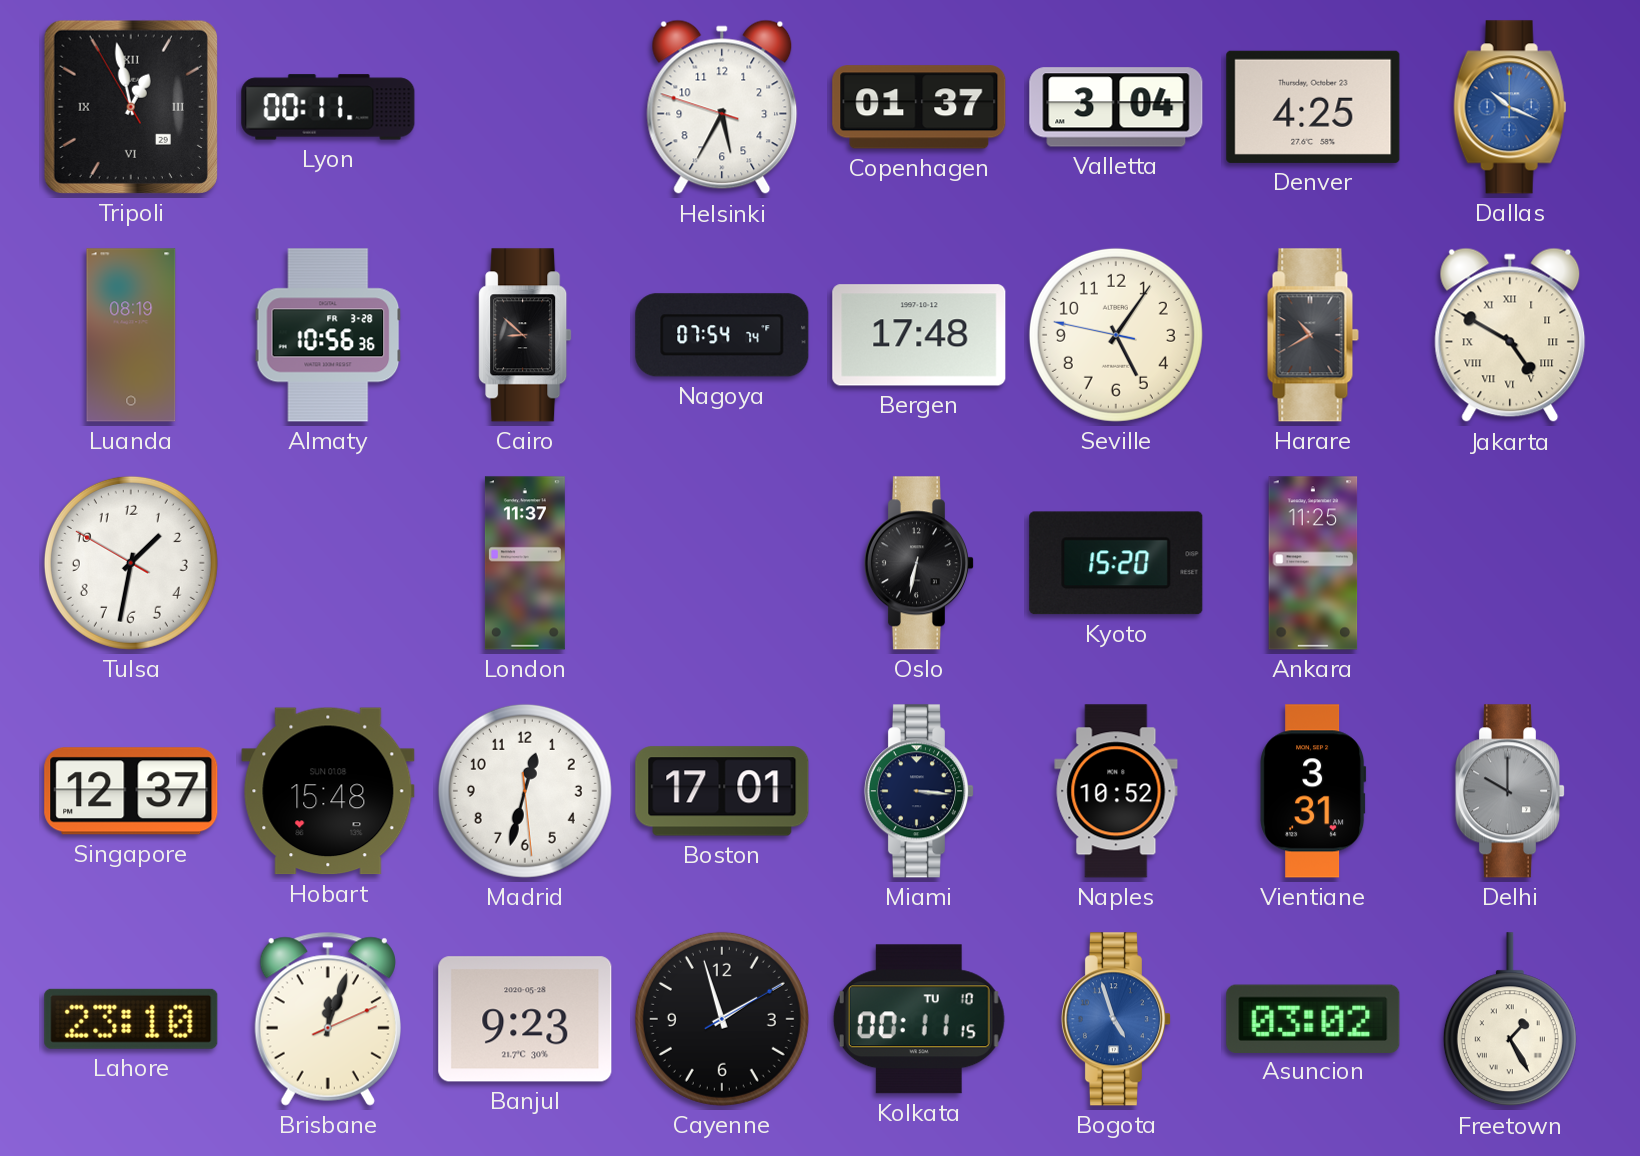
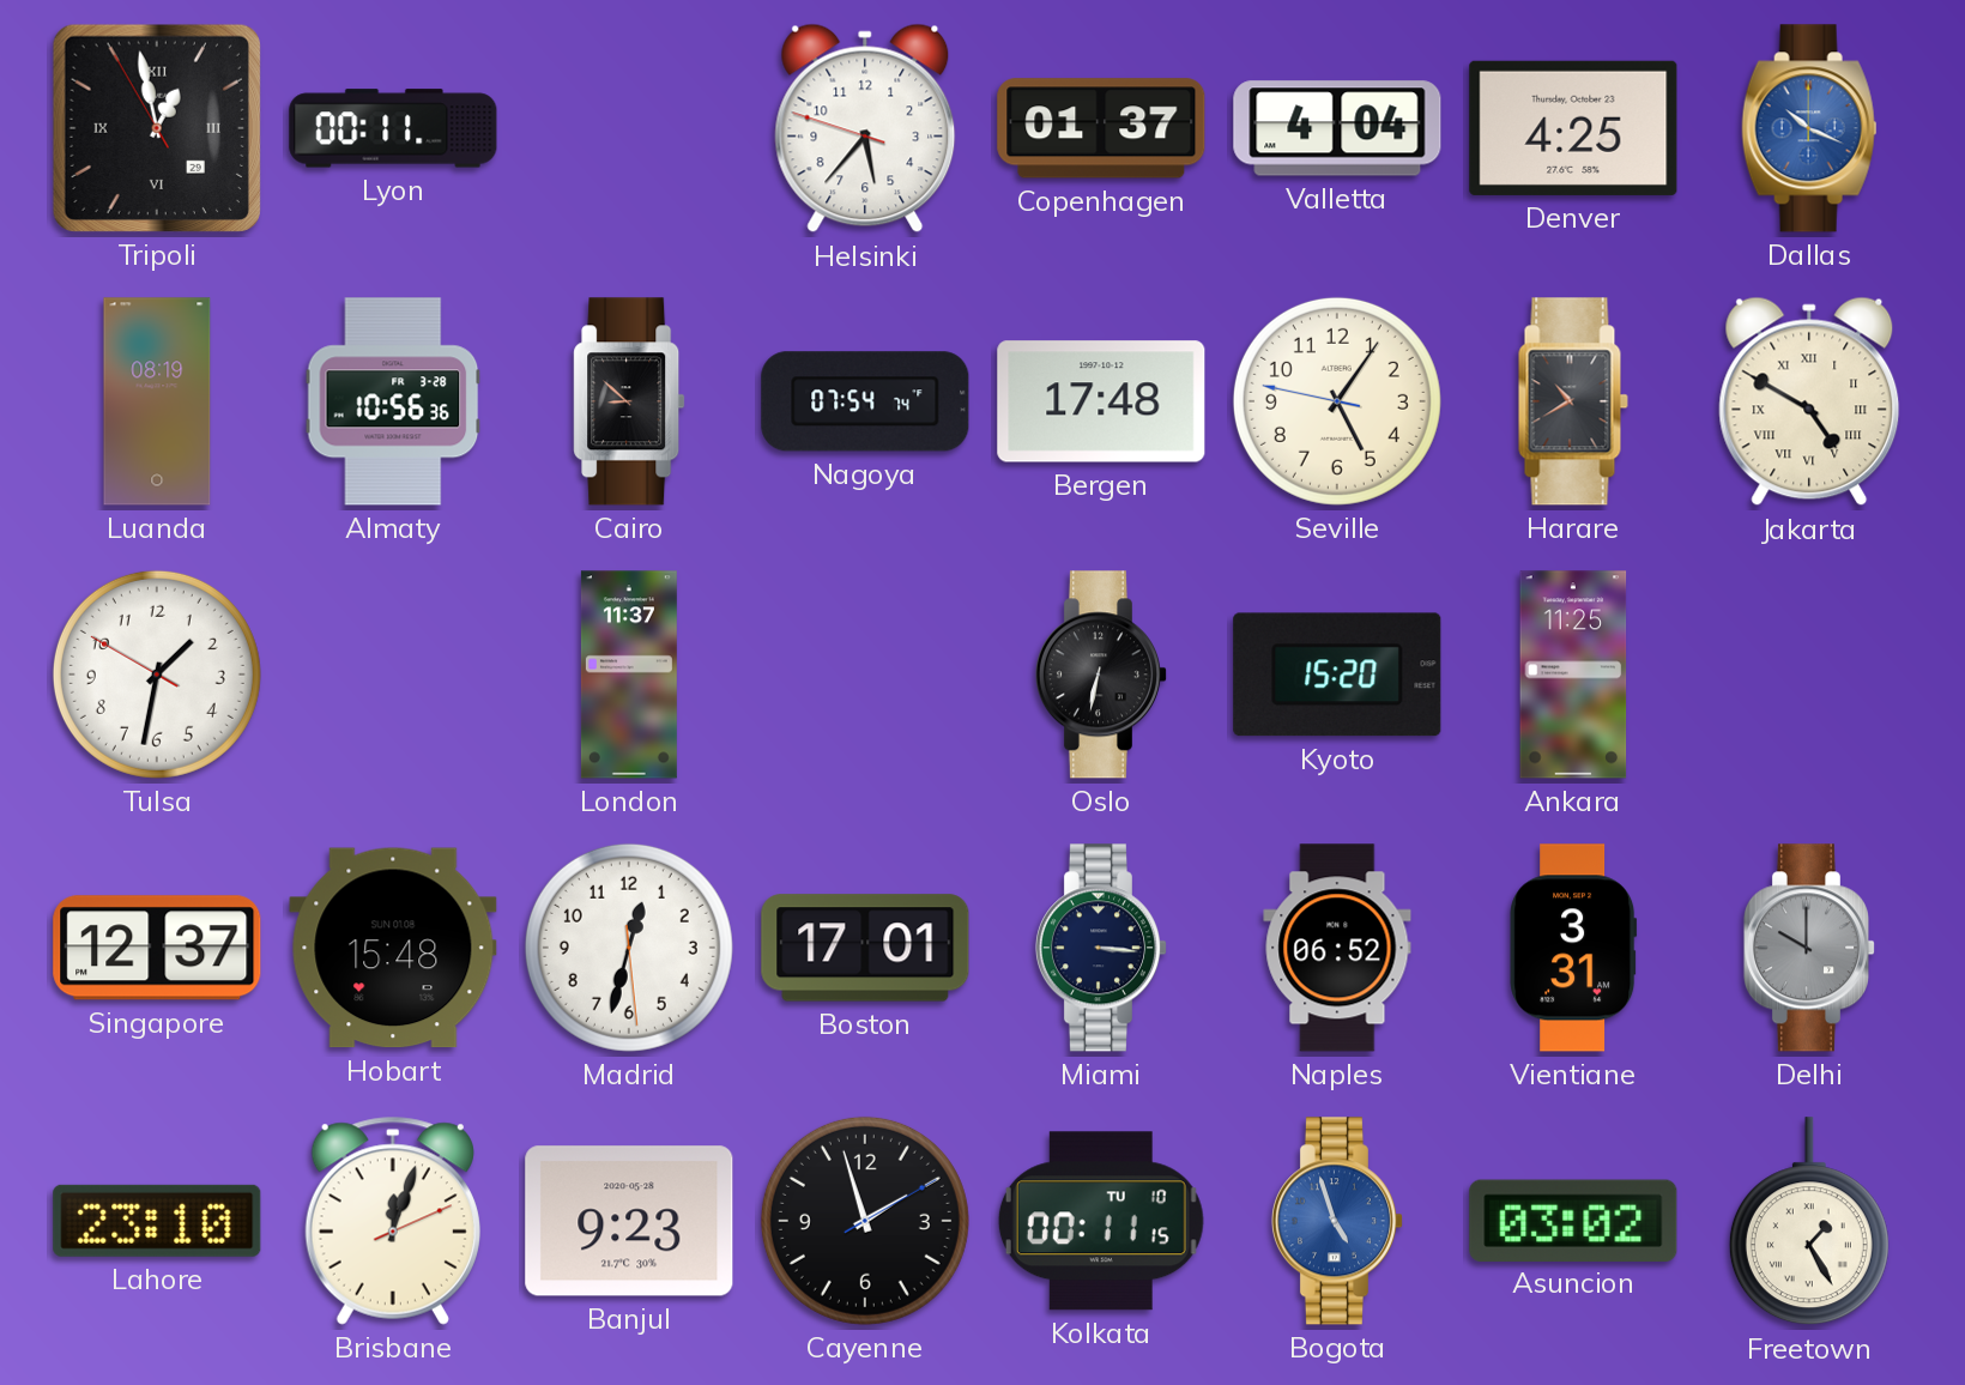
Helsinki: 5:34 -> 5:36 (865, 128)
Valletta: 3:04 -> 4:04 (1337, 128)
Naples: 10:52 -> 06:52 (1337, 948)
